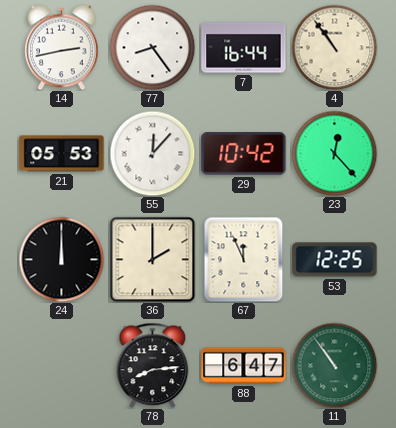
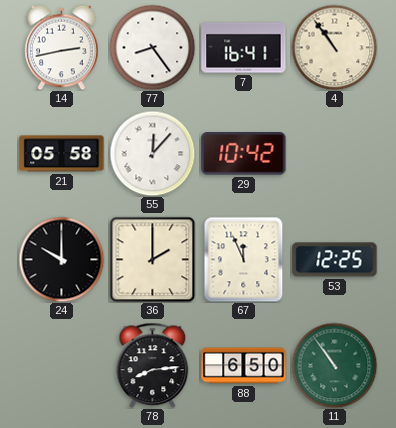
7: 16:44 -> 16:41 (244, 48)
21: 05:53 -> 05:58 (62, 154)
23: 12:23 -> none (334, 153)
24: 12:00 -> 10:00 (61, 259)
88: 6:47 -> 6:50 (244, 366)
